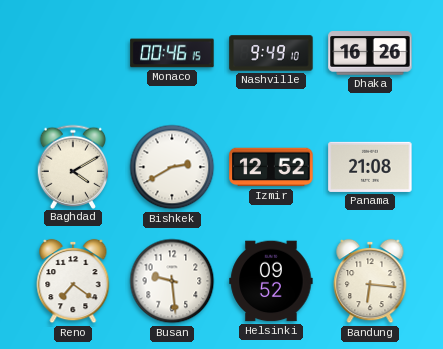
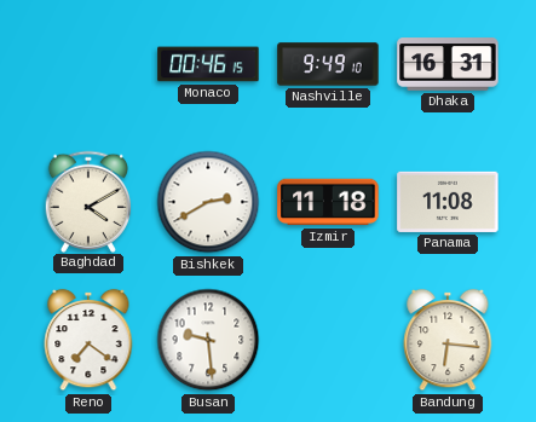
Dhaka: 16:26 -> 16:31 (448, 64)
Izmir: 12:52 -> 11:18 (328, 202)
Panama: 21:08 -> 11:08 (448, 202)
Helsinki: 09:52 -> none (271, 281)
